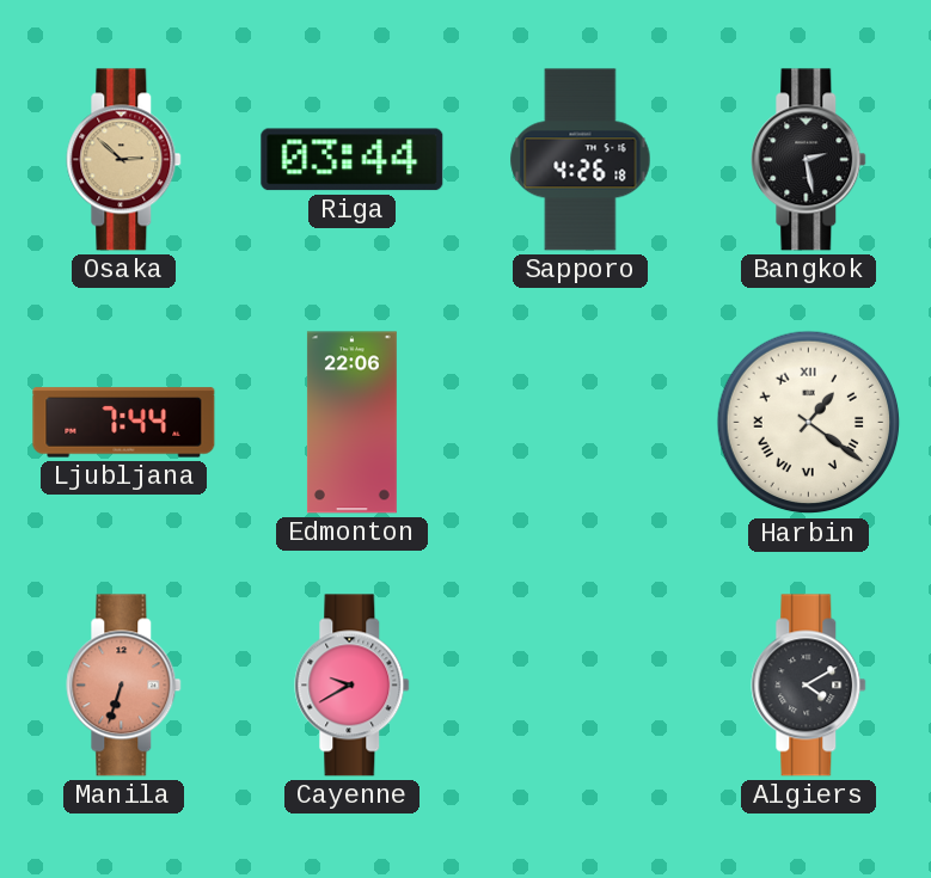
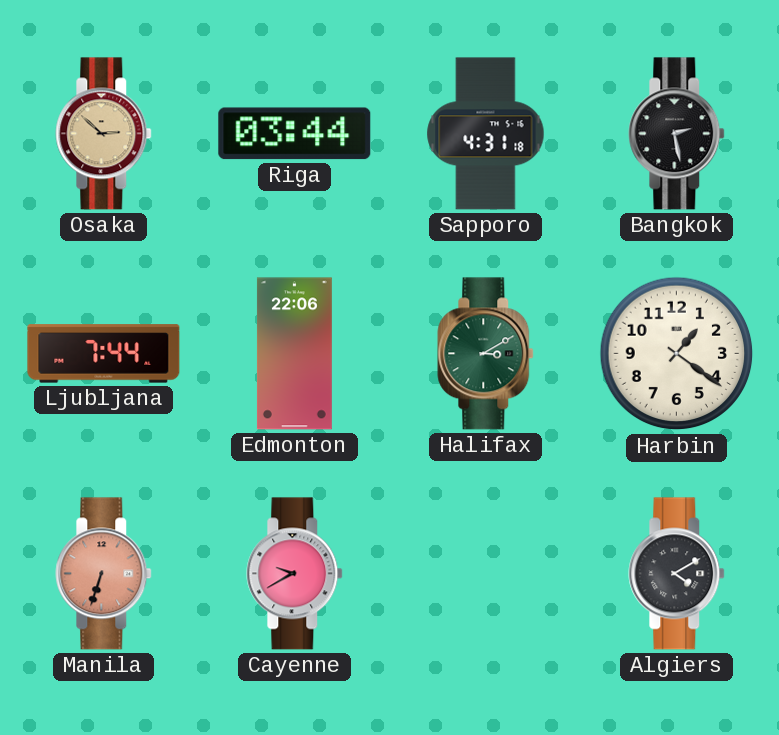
Sapporo: 4:26 -> 4:31 (486, 134)
Halifax: none -> 3:10 (486, 354)
Harbin numerals: Roman -> Arabic (677, 354)
